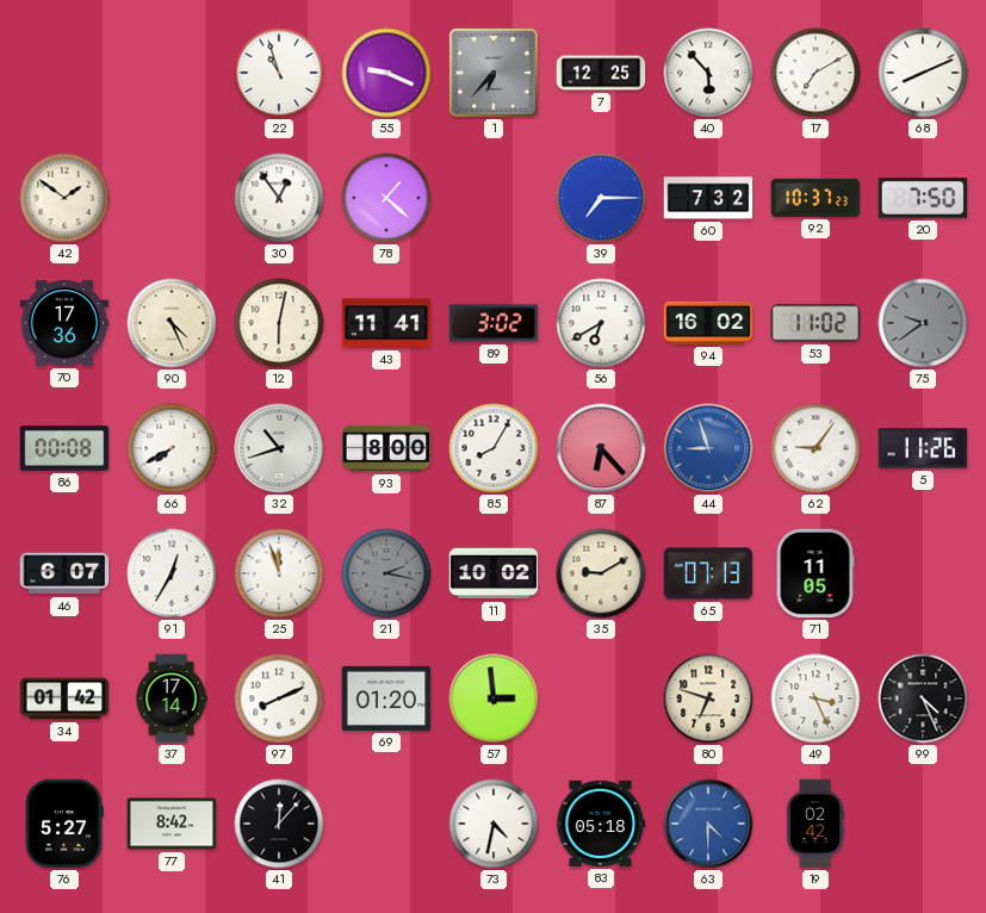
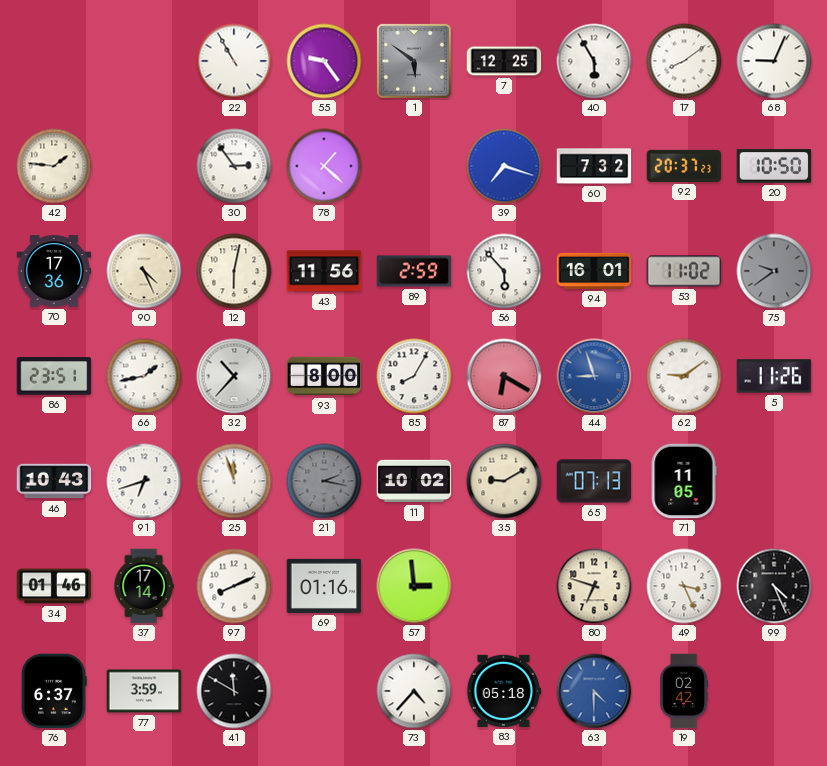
22: 10:57 -> 10:55 (234, 61)
55: 9:19 -> 9:24 (324, 61)
1: 6:37 -> 5:51 (415, 62)
40: 5:53 -> 5:55 (594, 61)
17: 7:10 -> 8:09 (684, 61)
68: 8:11 -> 9:04 (774, 61)
42: 1:51 -> 1:46 (54, 166)
30: 12:54 -> 2:54 (234, 166)
39: 7:15 -> 7:18 (504, 166)
92: 10:37 -> 20:37 (684, 166)
20: 7:50 -> 10:50 (774, 166)
43: 11:41 -> 11:56 (324, 271)
89: 3:02 -> 2:59 (414, 271)
56: 6:40 -> 5:53 (504, 271)
94: 16:02 -> 16:01 (594, 271)
86: 00:08 -> 23:51 (54, 376)
66: 7:40 -> 1:43 (144, 376)
32: 10:42 -> 10:37 (234, 376)
87: 6:23 -> 6:20 (504, 376)
62: 9:06 -> 9:09 (684, 376)
46: 6:07 -> 10:43 (54, 481)
91: 12:35 -> 6:42 (144, 481)
34: 01:42 -> 01:46 (54, 586)
69: 01:20 -> 01:16 (324, 586)
76: 5:27 -> 6:37 (54, 691)
77: 8:42 -> 3:59 (144, 691)
41: 12:07 -> 11:50 (234, 691)
73: 4:32 -> 4:37 (414, 691)
